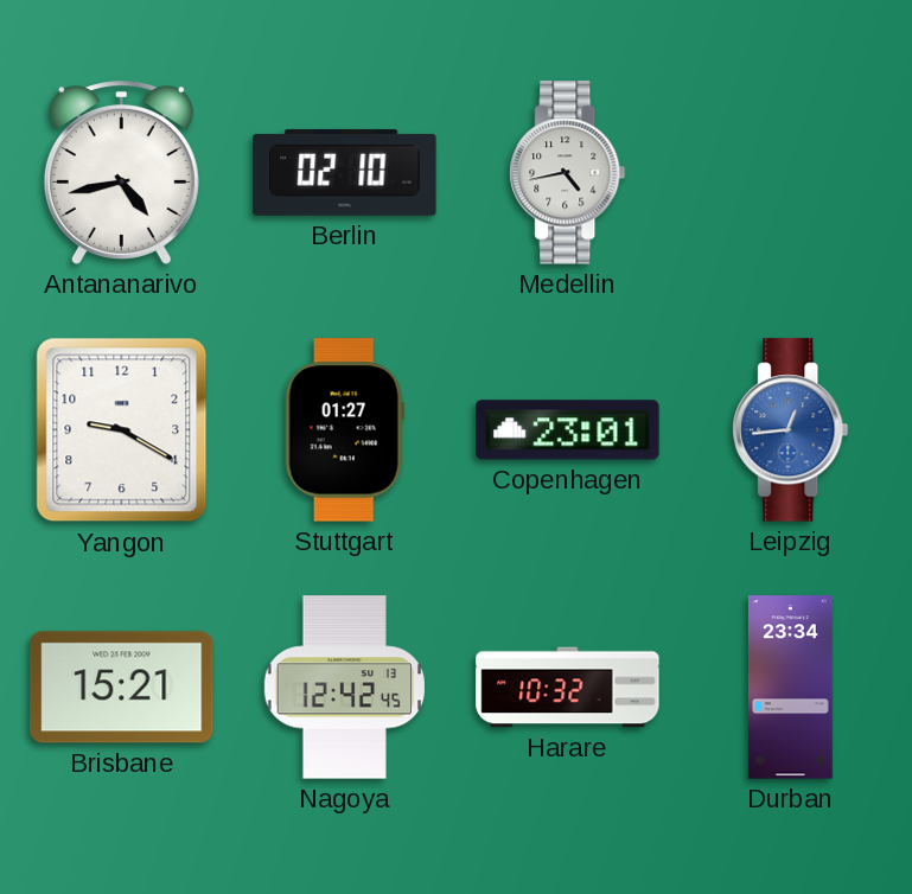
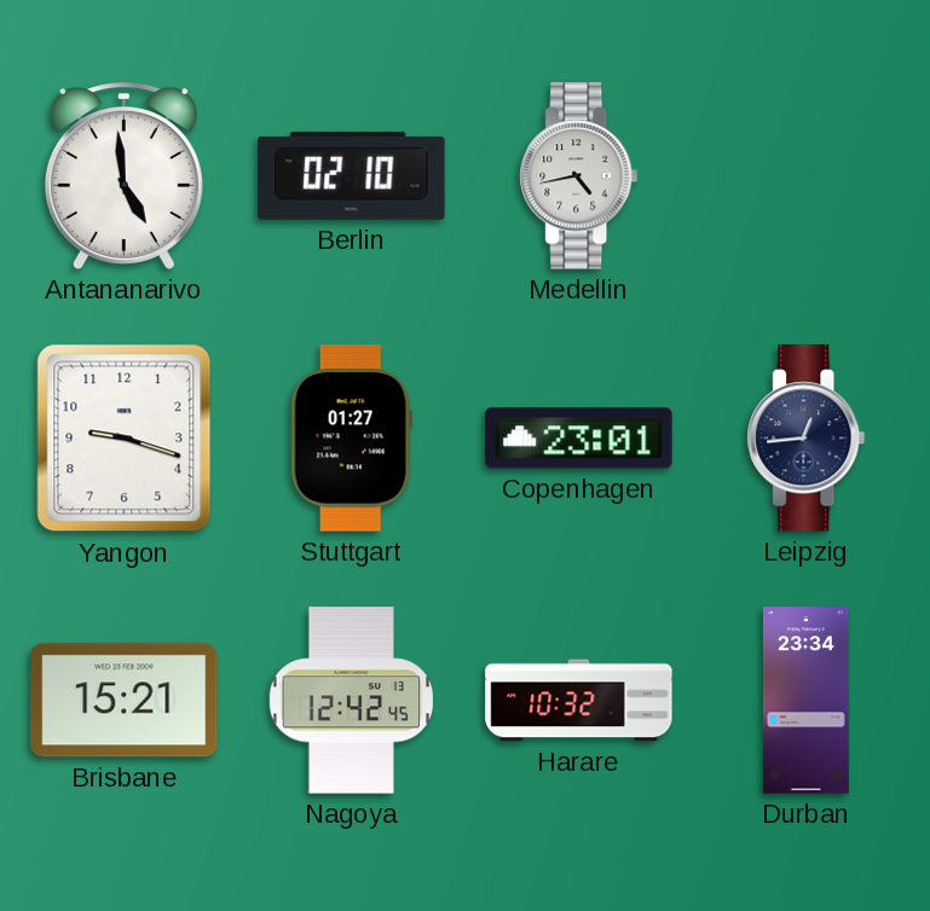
Antananarivo: 4:43 -> 4:59 (123, 176)
Yangon: 9:20 -> 9:18 (125, 439)
Leipzig dial: blue -> navy (807, 439)
